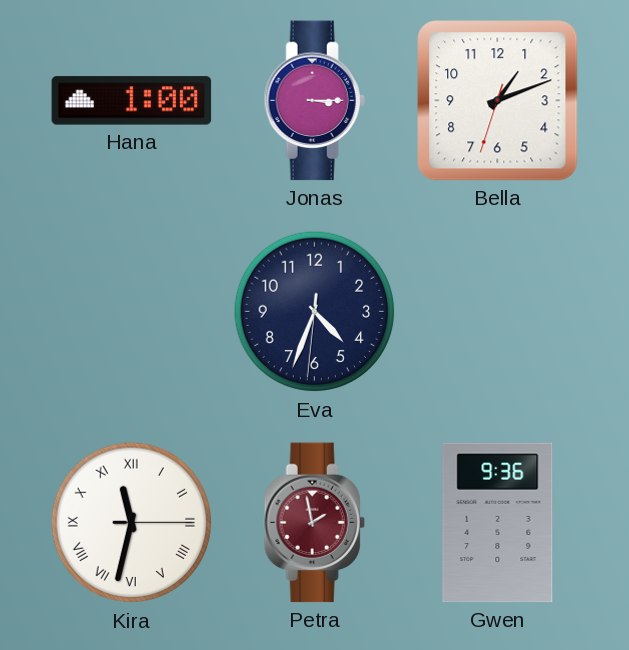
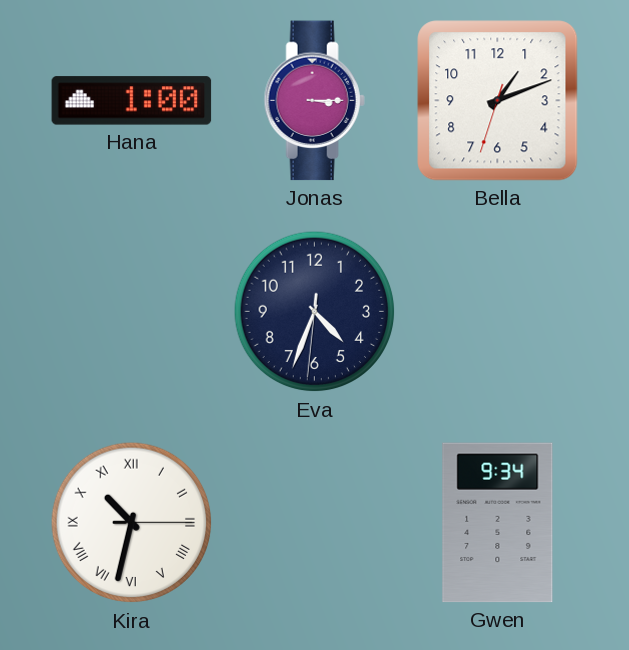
Kira: 11:32 -> 10:32 (132, 523)
Petra: 1:58 -> none (314, 523)
Gwen: 9:36 -> 9:34 (498, 523)
